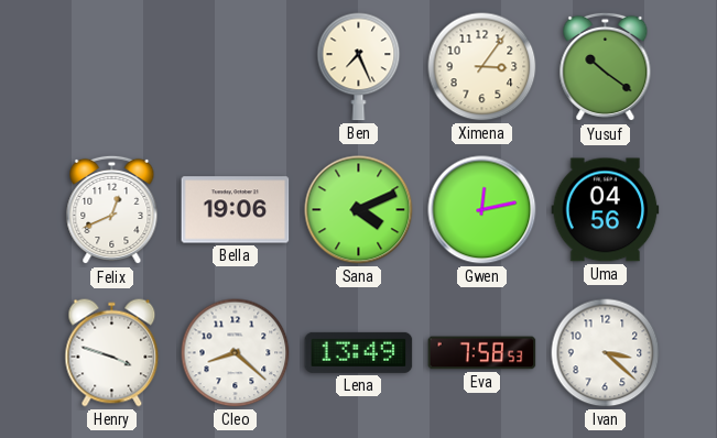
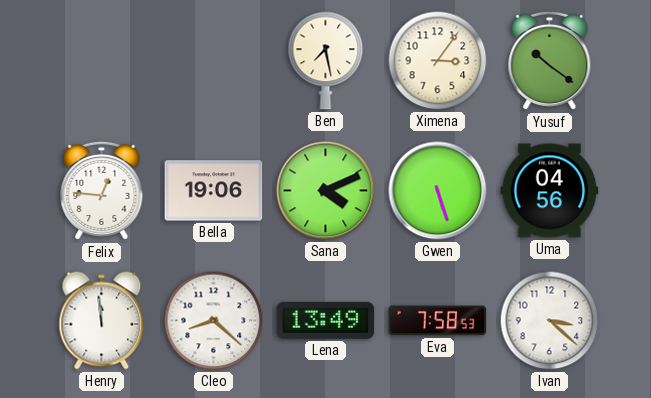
Ben: 7:26 -> 7:28 (326, 61)
Felix: 12:41 -> 12:46 (102, 191)
Gwen: 12:13 -> 5:27 (438, 191)
Henry: 3:48 -> 11:59 (102, 321)
